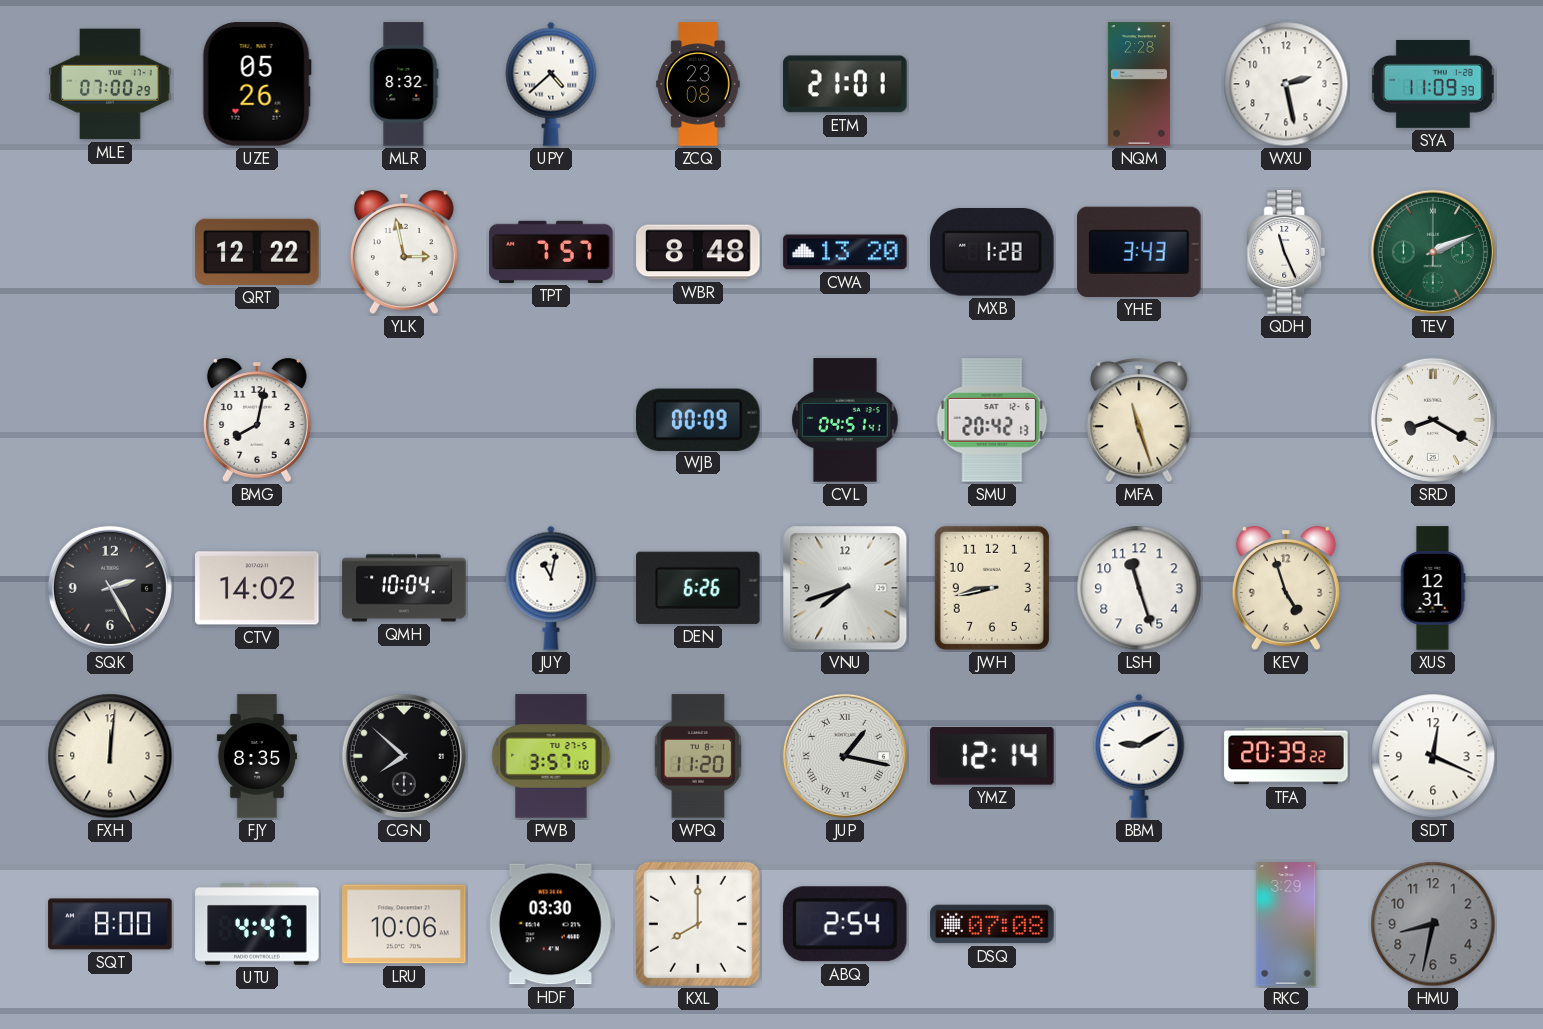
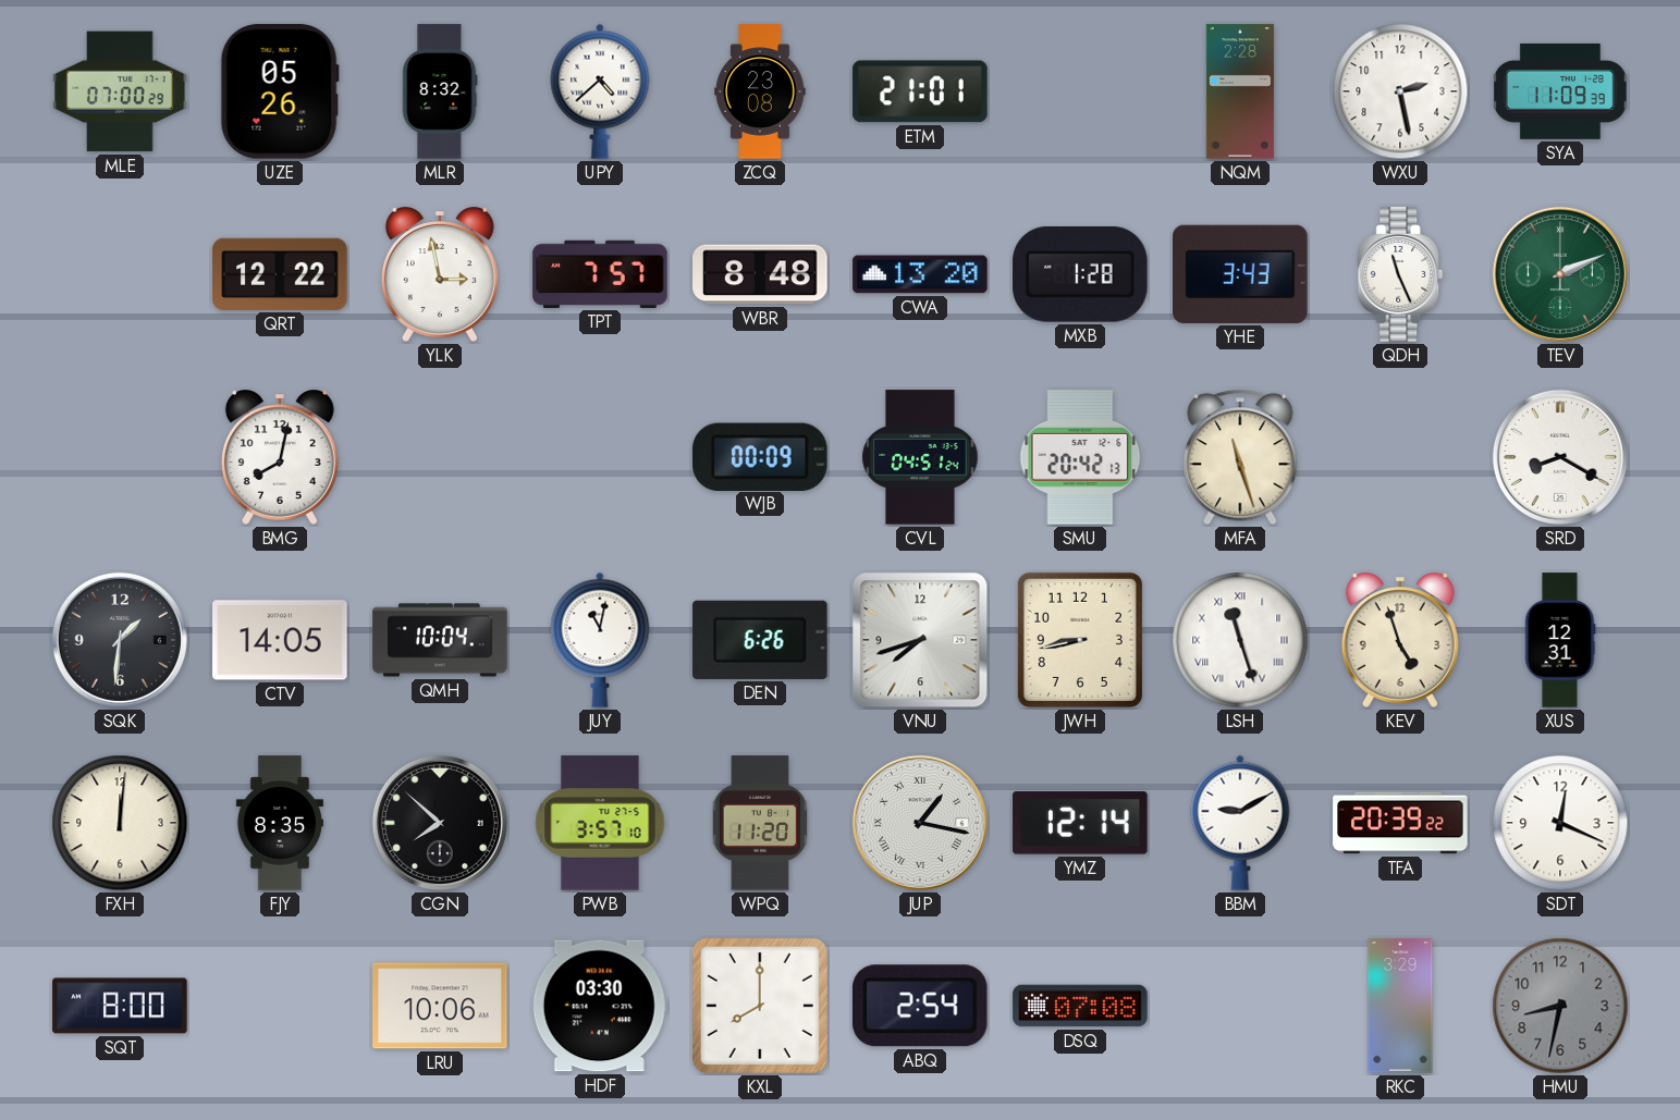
CVL: 04:51:41 -> 04:51:24 (920, 457)
SQK: 2:25 -> 1:31 (120, 640)
CTV: 14:02 -> 14:05 (280, 640)
LSH numerals: Arabic -> Roman (1240, 640)
UTU: 4:47 -> none (257, 924)
